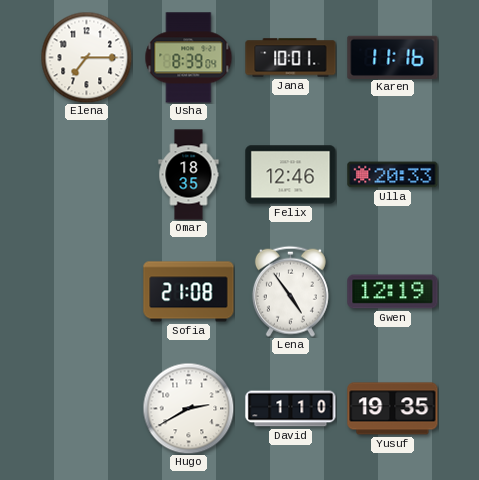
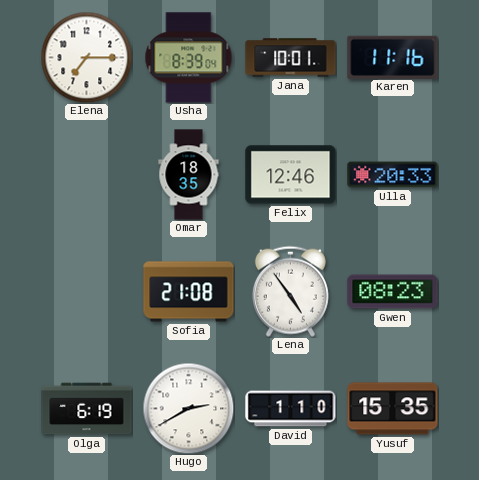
Gwen: 12:19 -> 08:23 (393, 292)
Olga: none -> 6:19 (87, 409)
Yusuf: 19:35 -> 15:35 (393, 409)
